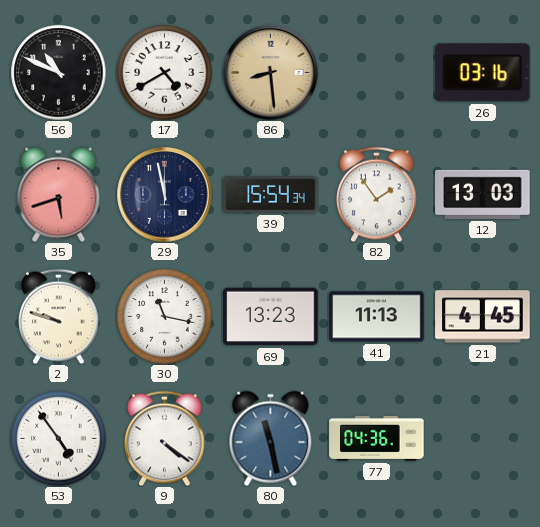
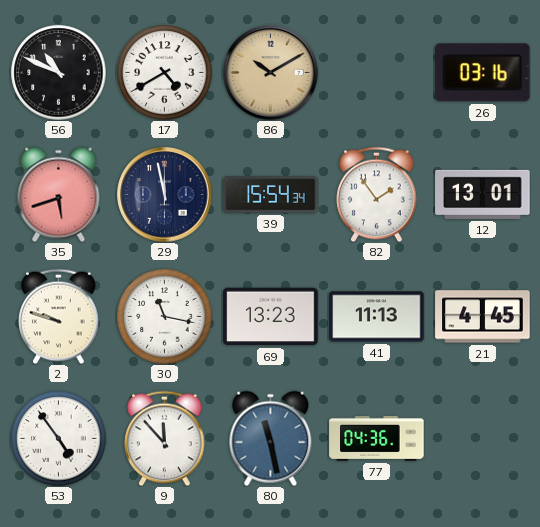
86: 8:29 -> 10:10 (271, 73)
12: 13:03 -> 13:01 (483, 194)
9: 4:21 -> 11:53 (165, 438)
